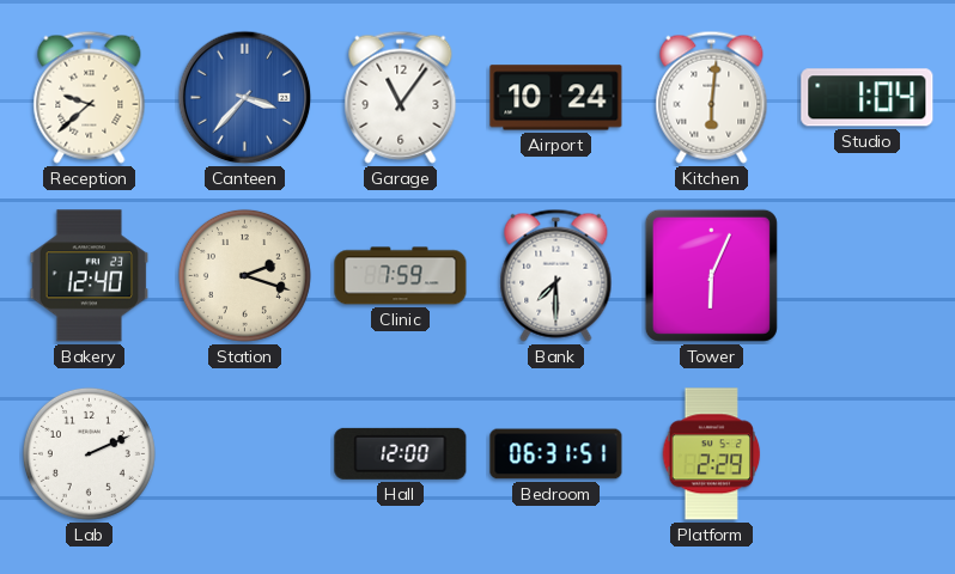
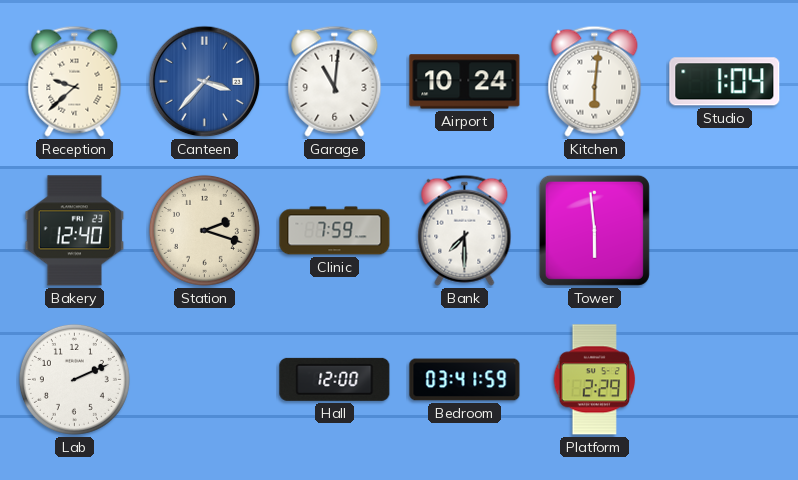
Garage: 11:06 -> 11:01 (335, 81)
Tower: 6:04 -> 5:59 (594, 230)
Bedroom: 06:31 -> 03:41 (465, 380)
